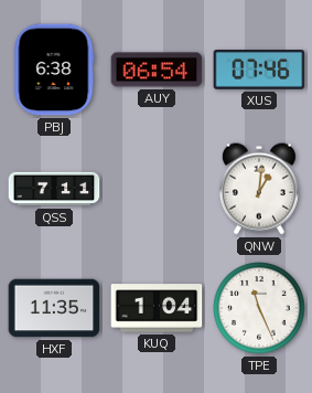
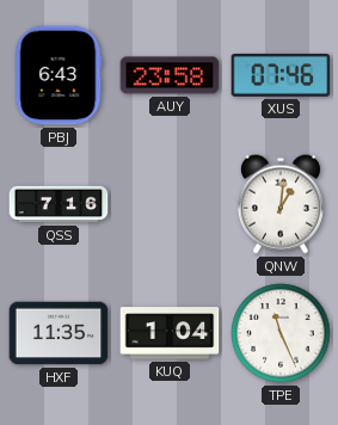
PBJ: 6:38 -> 6:43 (59, 75)
AUY: 06:54 -> 23:58 (170, 75)
QSS: 7:11 -> 7:16 (59, 204)
